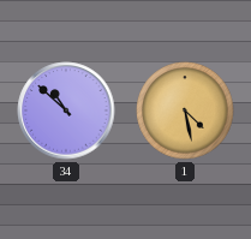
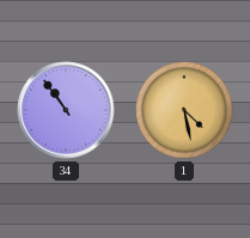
34: 10:52 -> 10:54 (66, 110)
